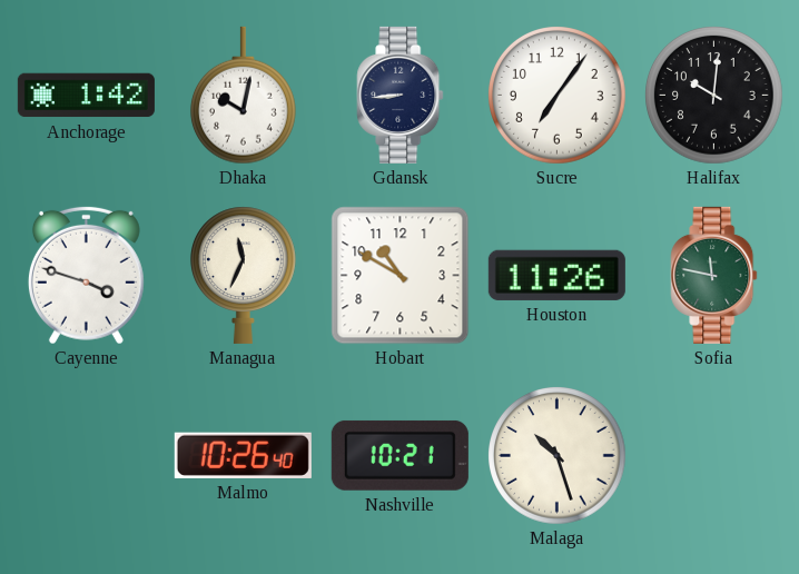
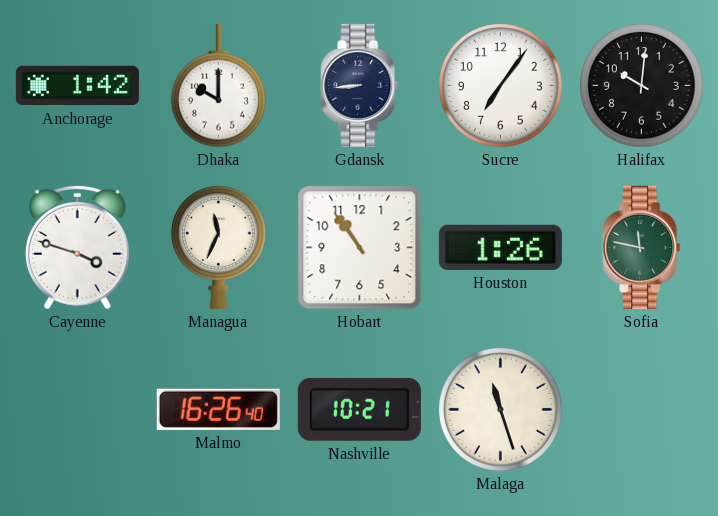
Dhaka: 10:02 -> 10:00 (218, 86)
Hobart: 10:50 -> 10:54 (360, 248)
Houston: 11:26 -> 1:26 (500, 247)
Malmo: 10:26 -> 16:26 (218, 409)
Malaga: 10:27 -> 11:27 (501, 410)
